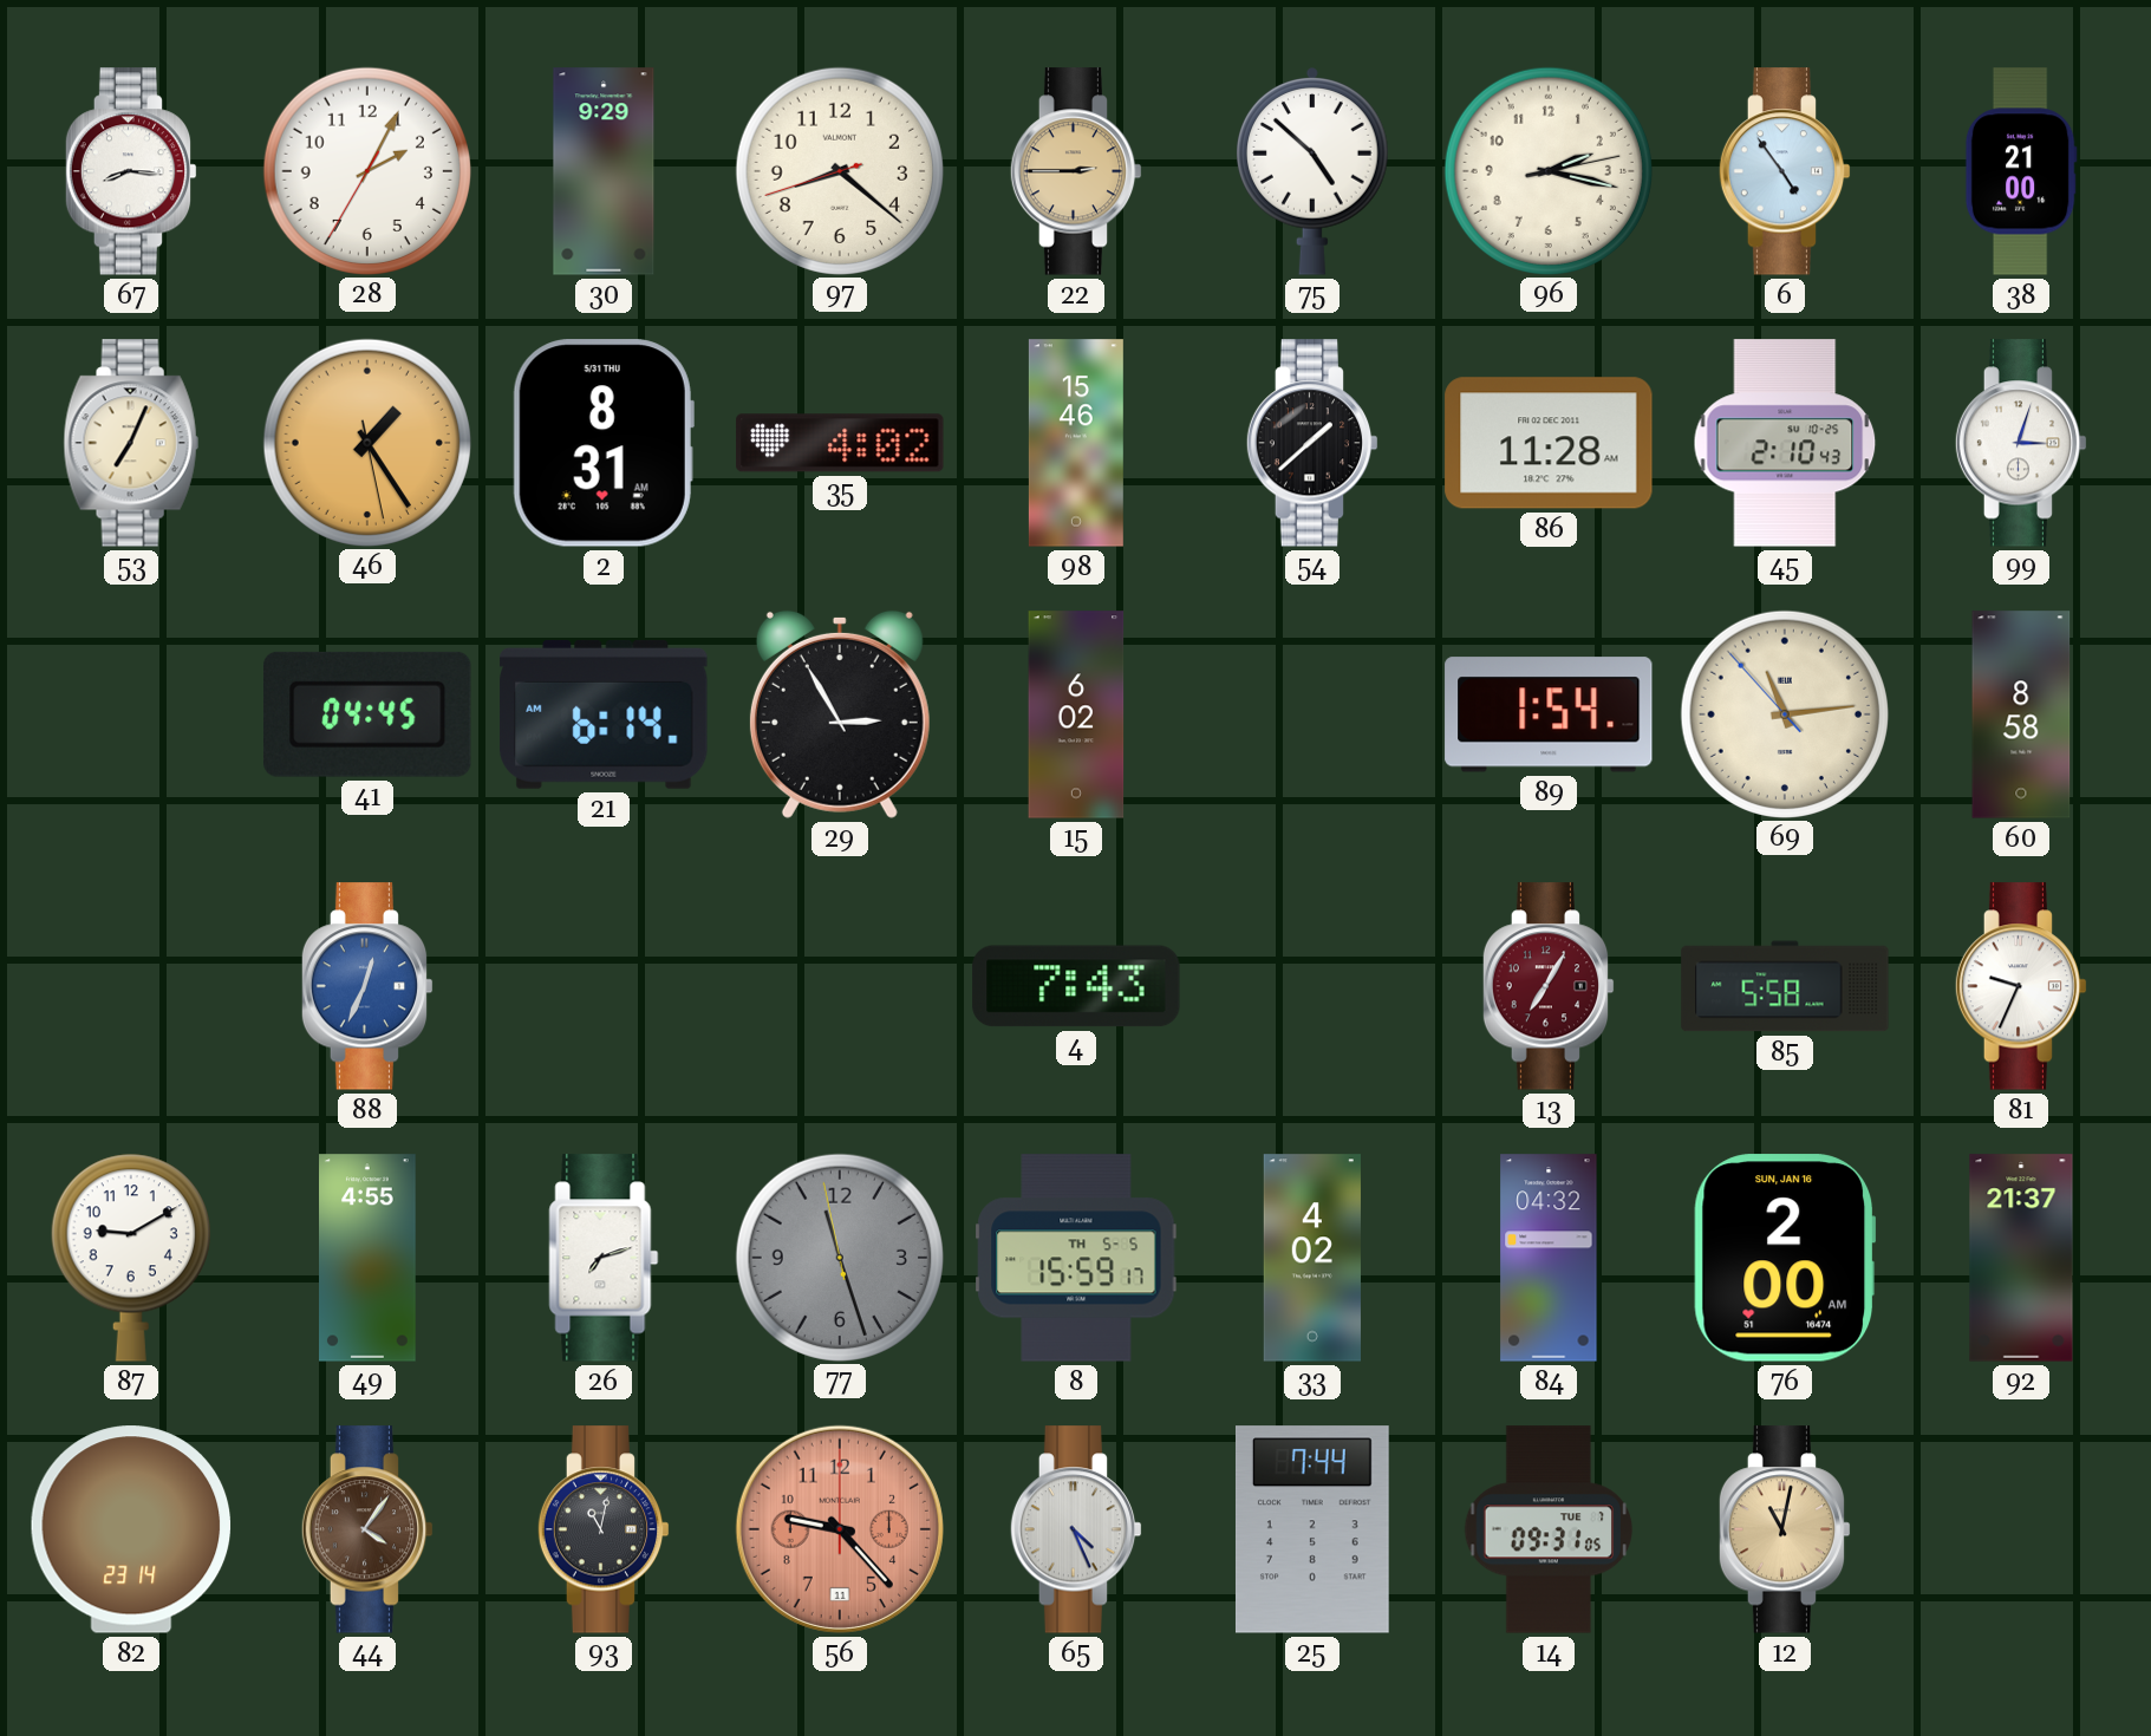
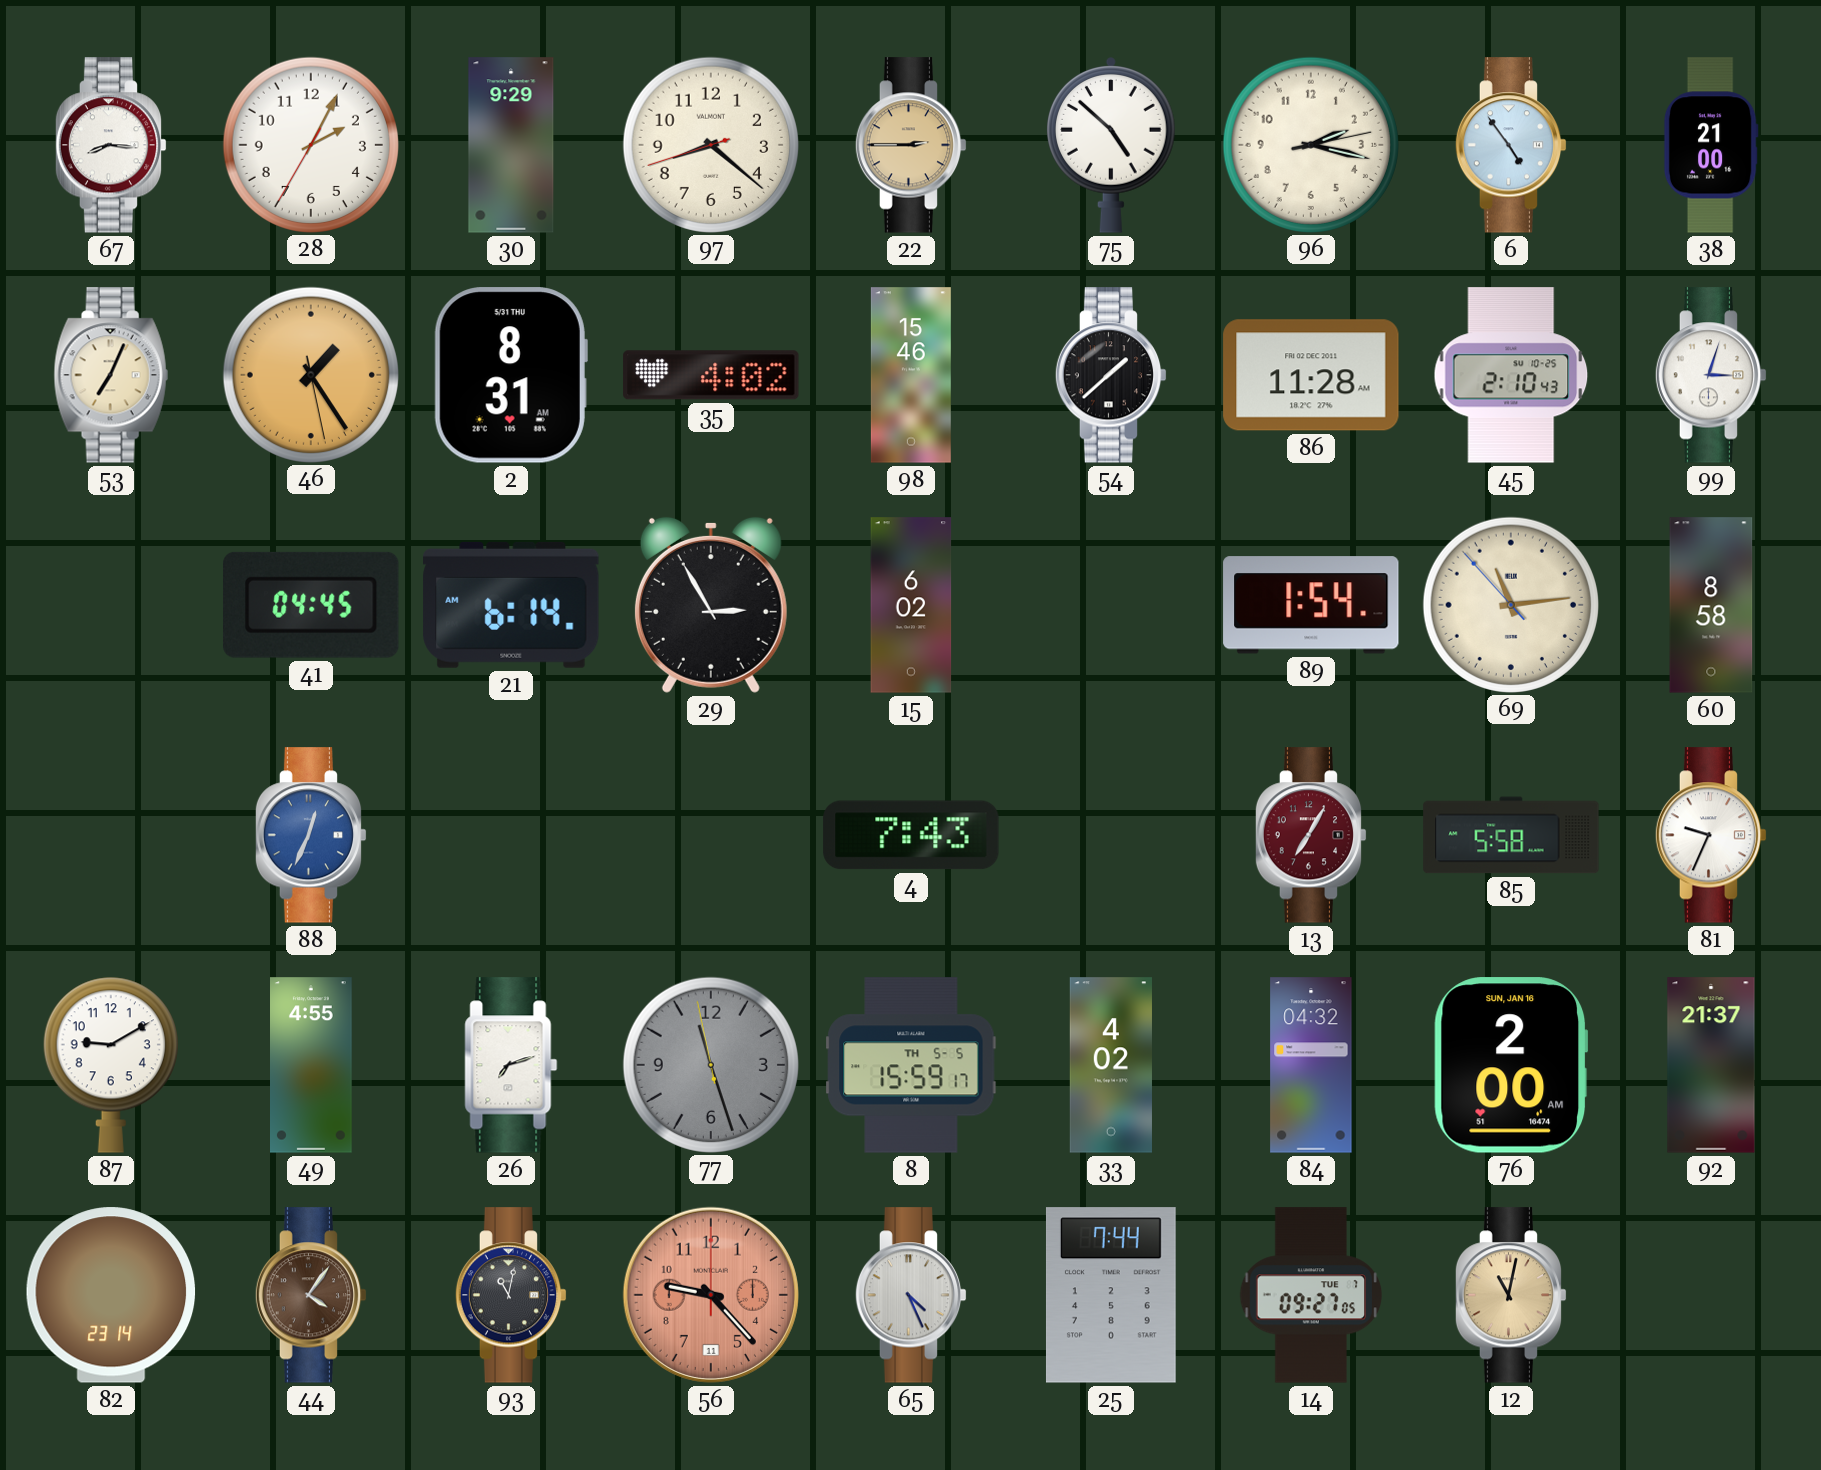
14: 09:31 -> 09:27 (1311, 1295)
